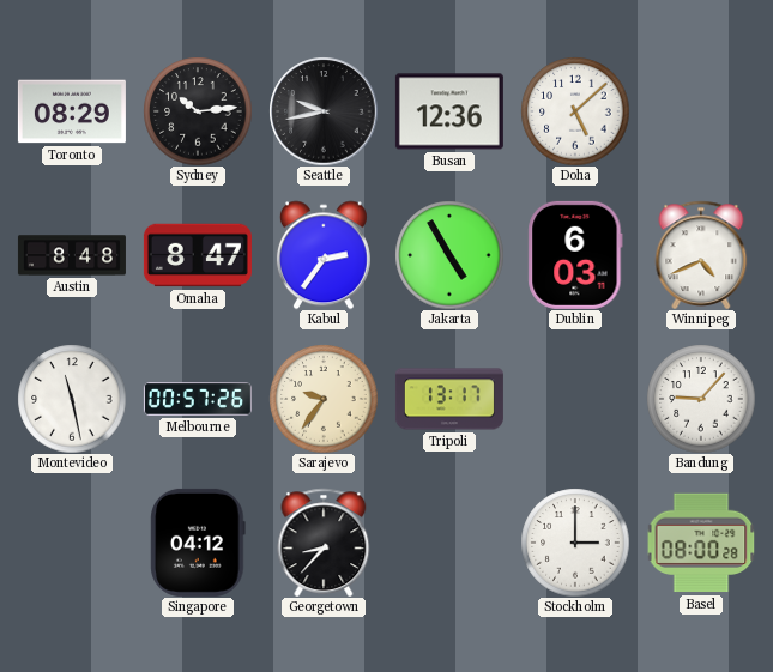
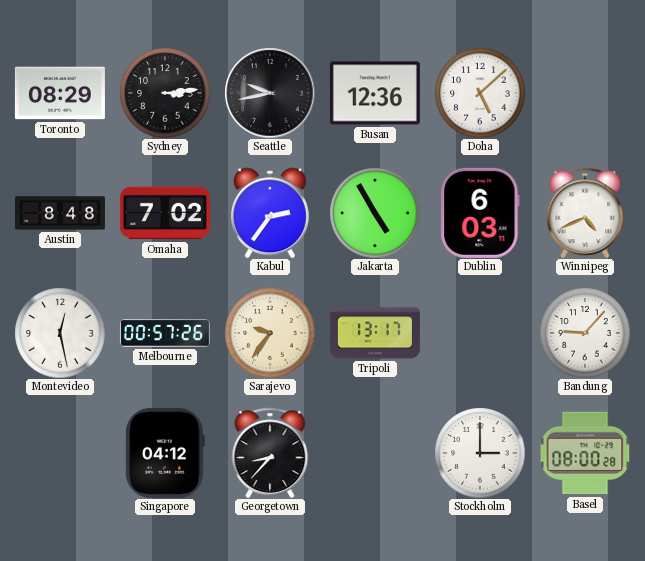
Sydney: 10:14 -> 3:14 (165, 93)
Omaha: 8:47 -> 7:02 (165, 213)
Montevideo: 11:28 -> 12:28 (60, 333)
